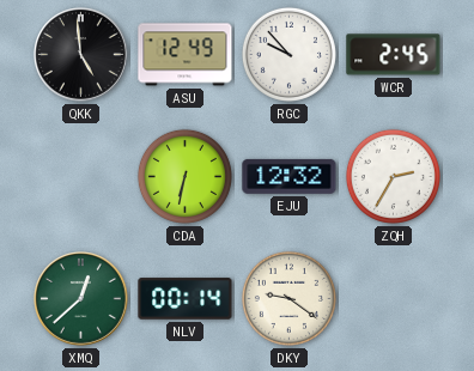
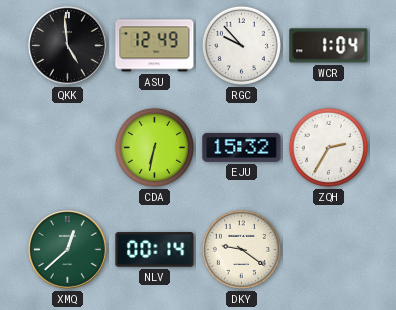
WCR: 2:45 -> 1:04 (329, 46)
EJU: 12:32 -> 15:32 (242, 147)
